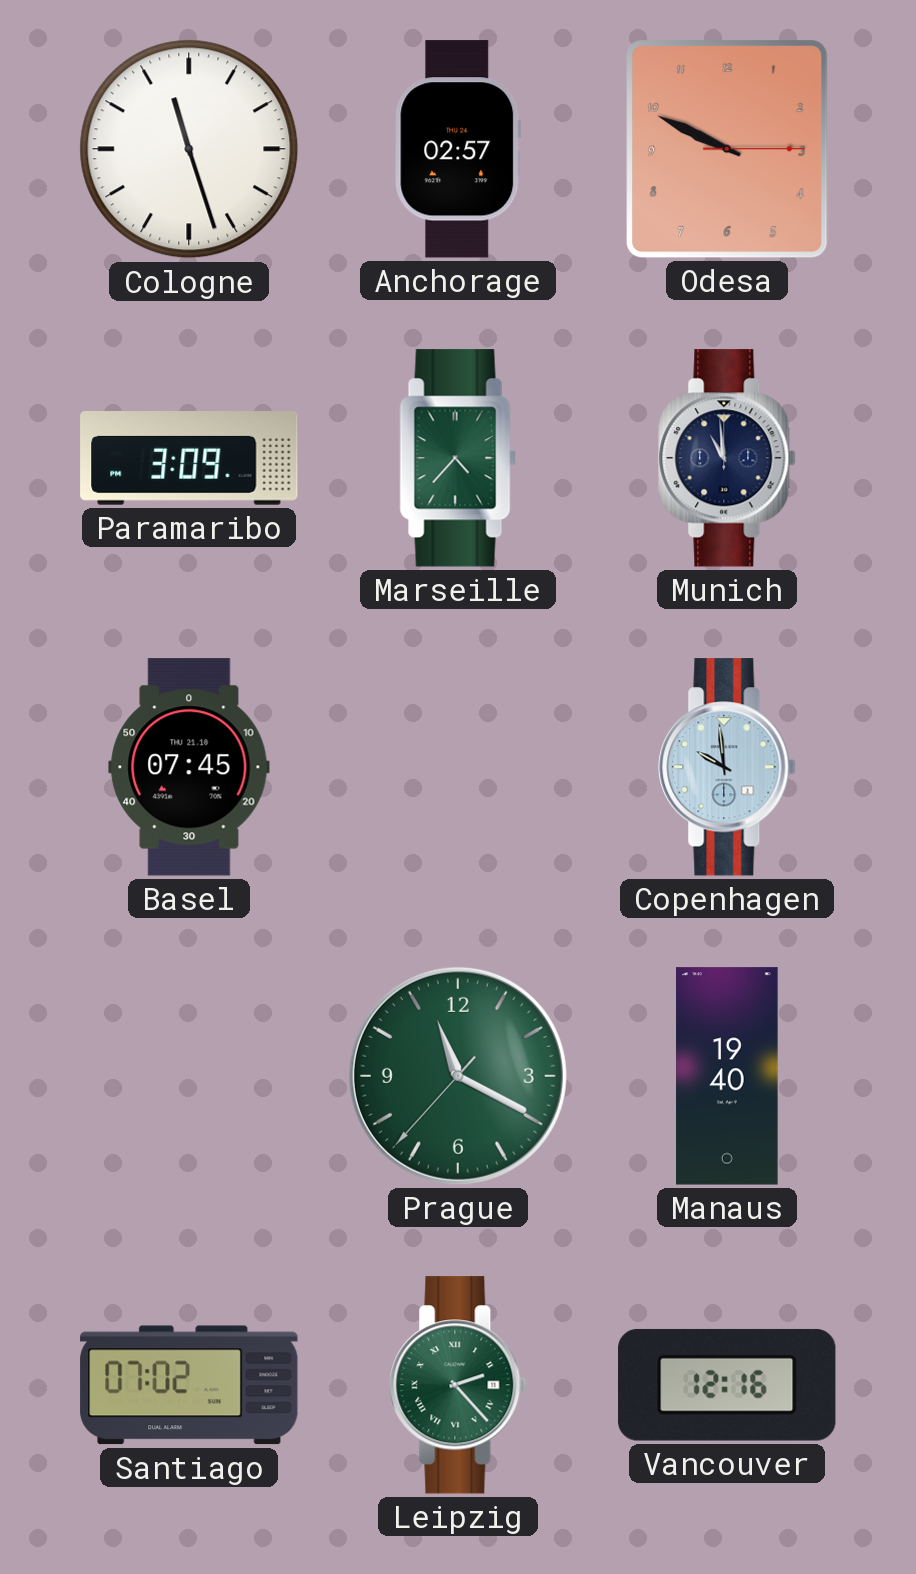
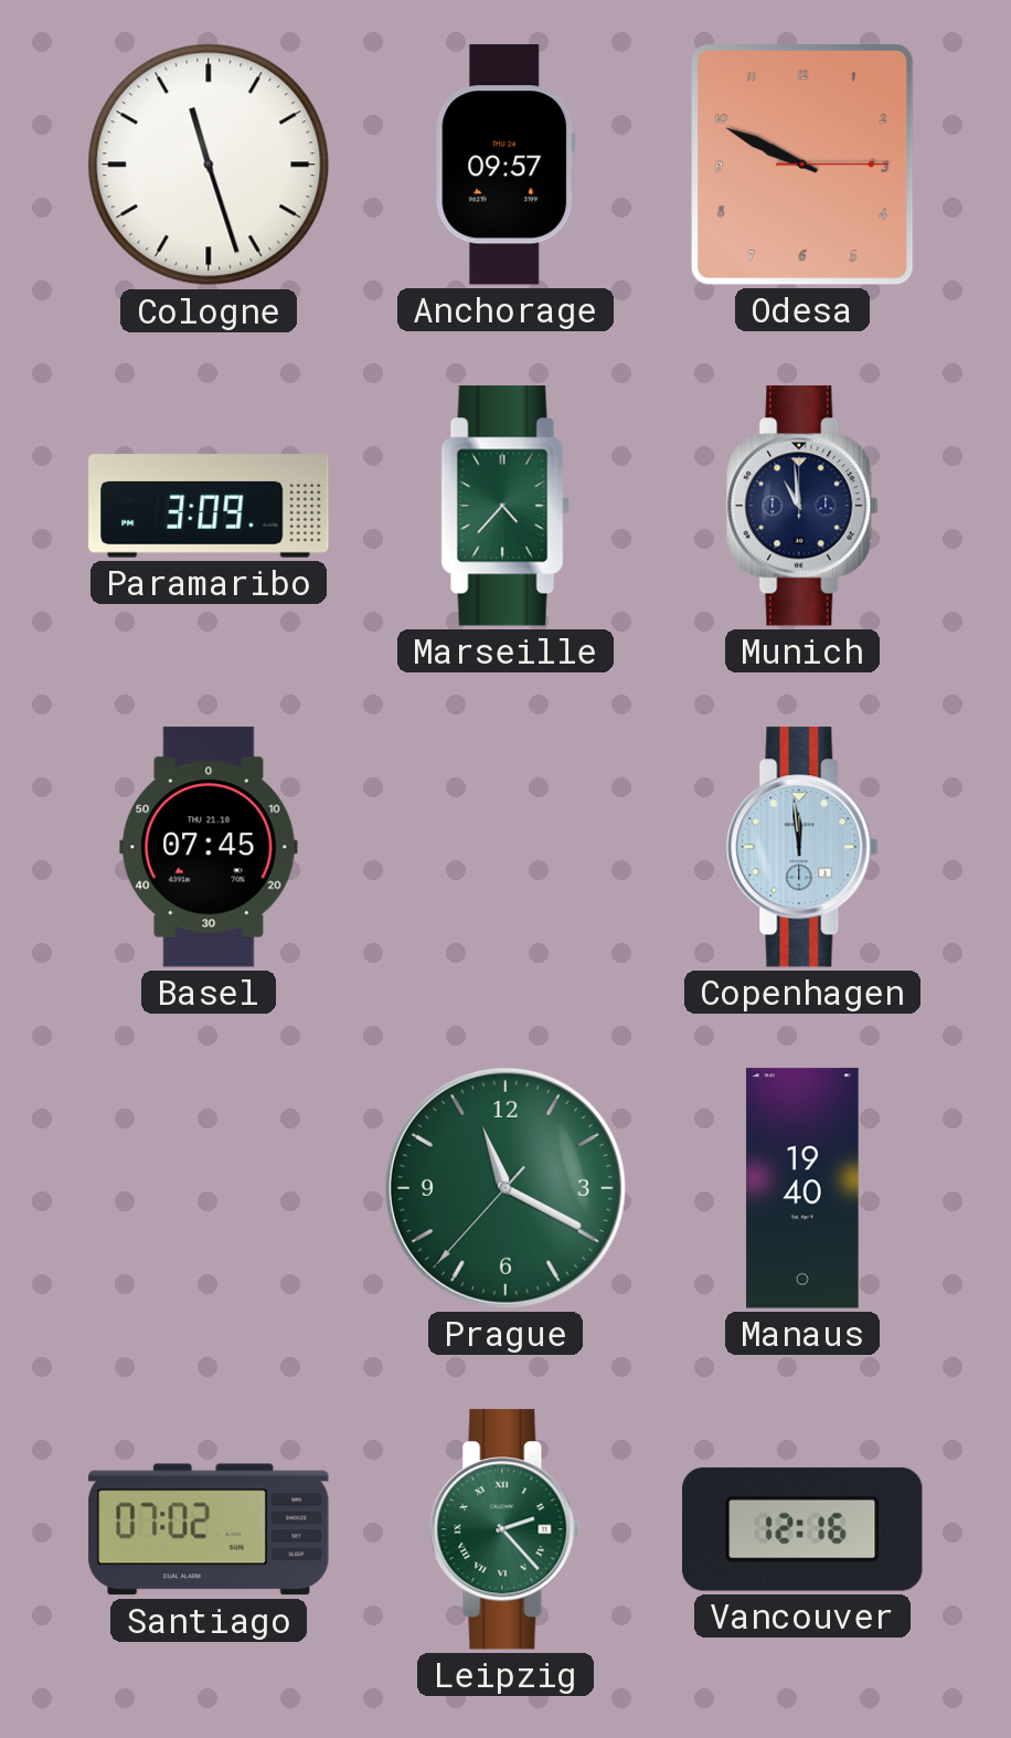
Anchorage: 02:57 -> 09:57 (505, 165)
Copenhagen: 9:59 -> 11:59 (802, 847)
